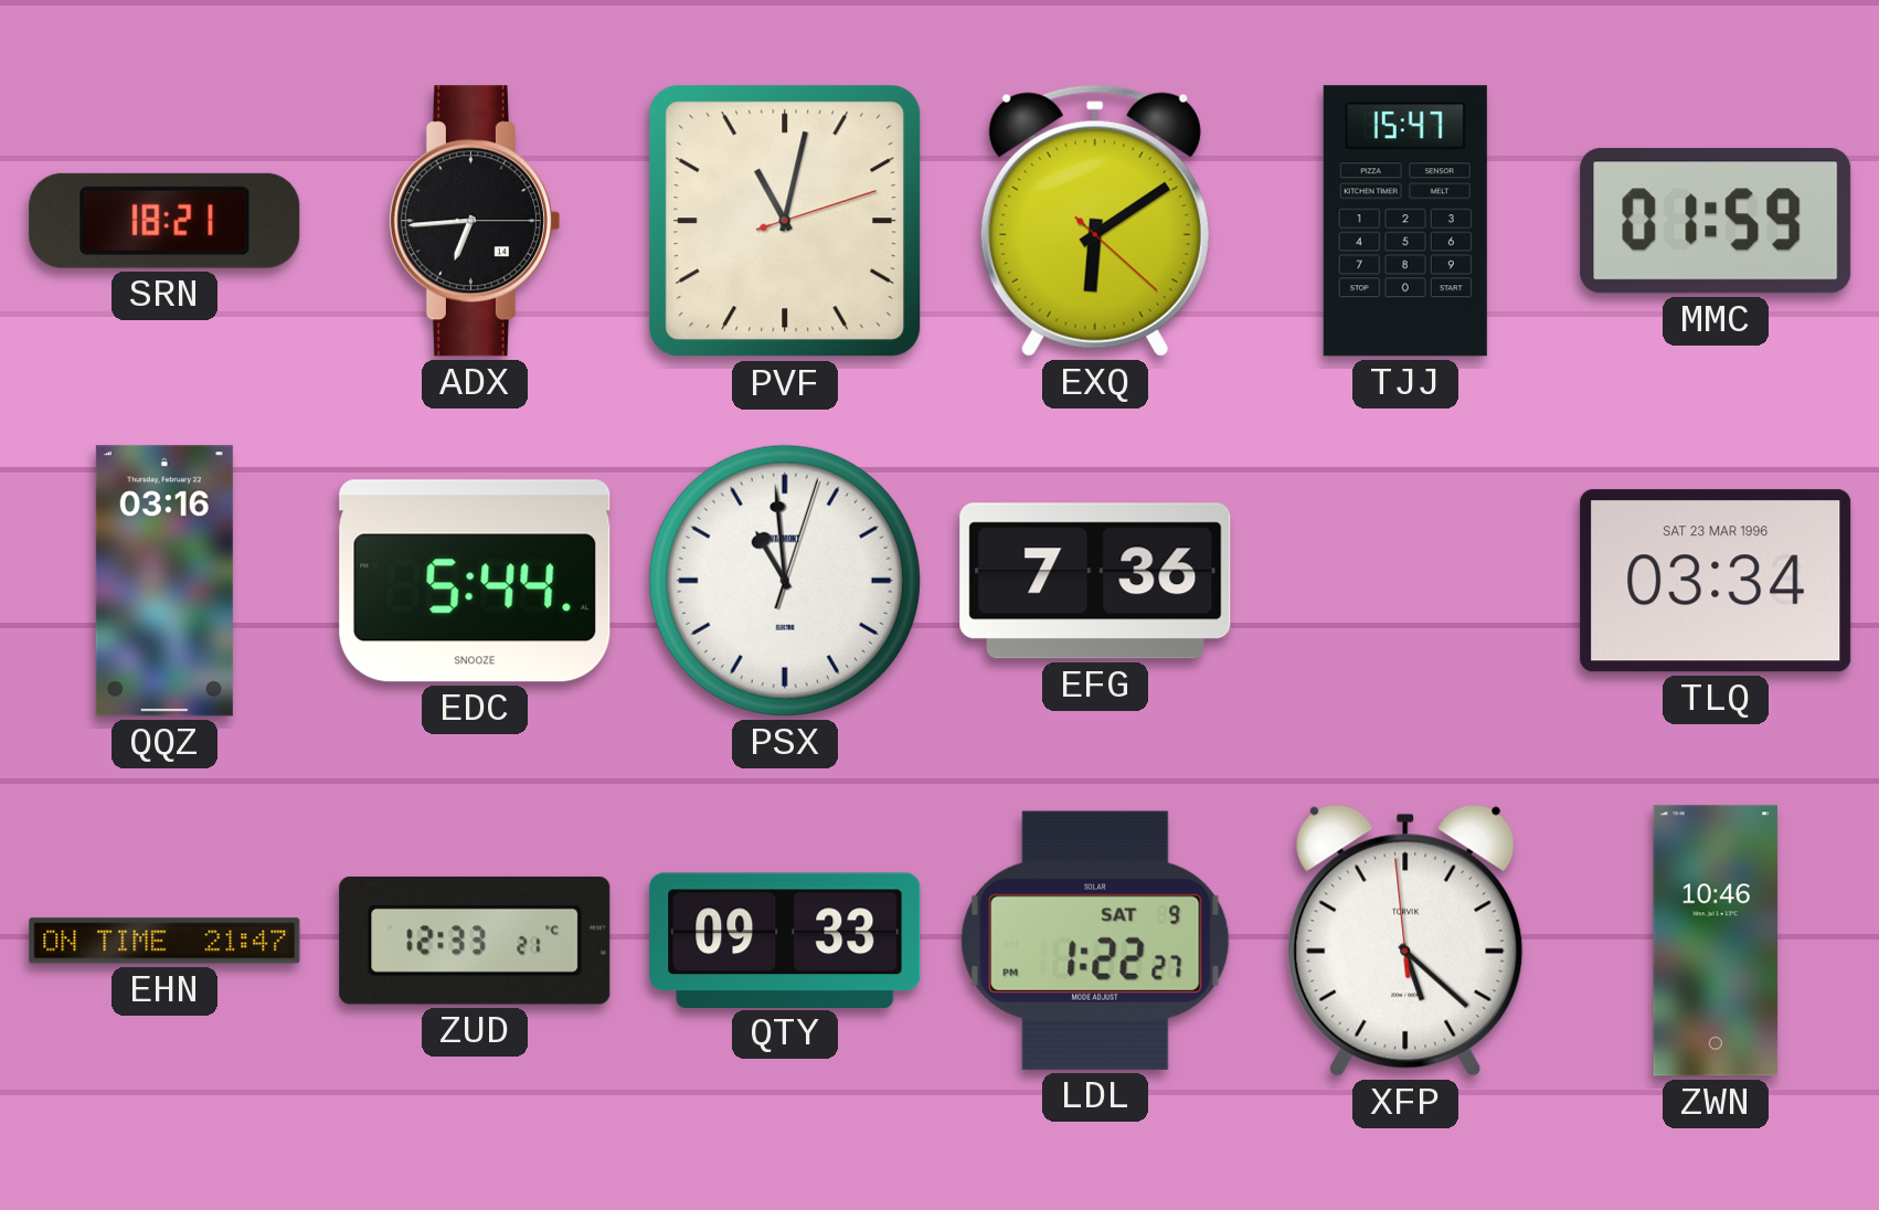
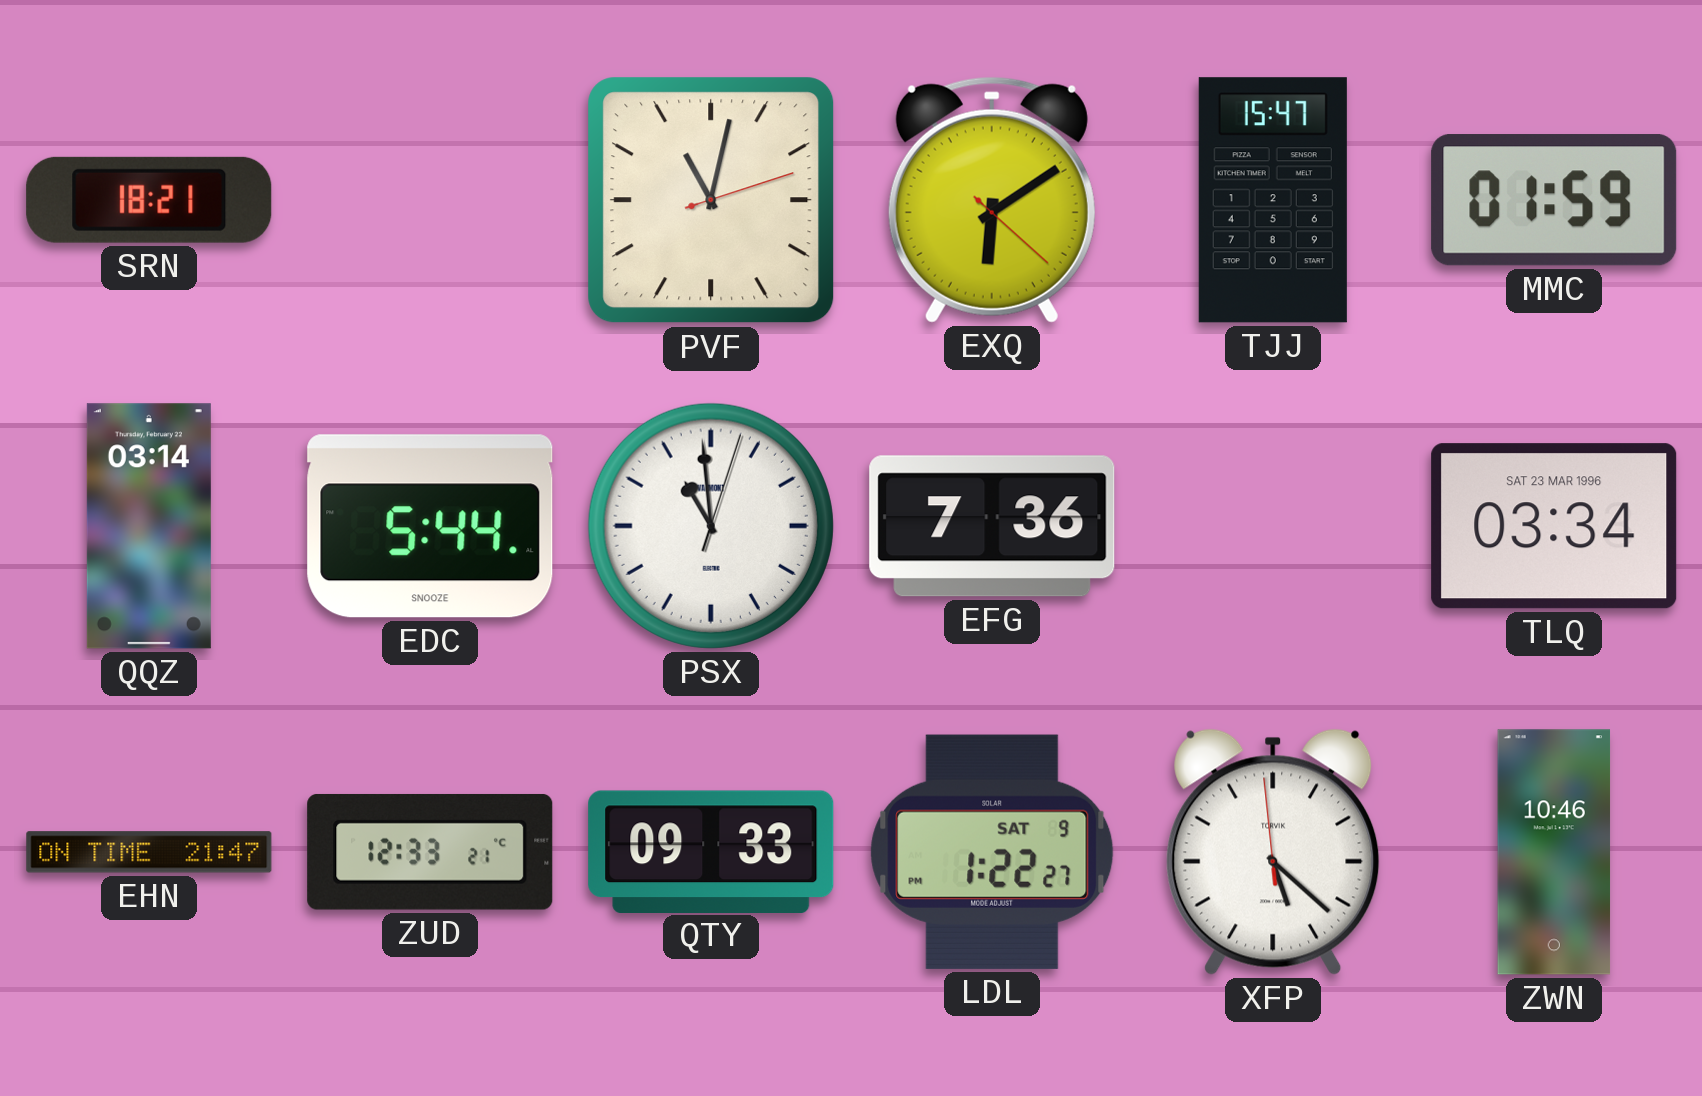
ADX: 6:44 -> none (474, 221)
QQZ: 03:16 -> 03:14 (149, 526)
